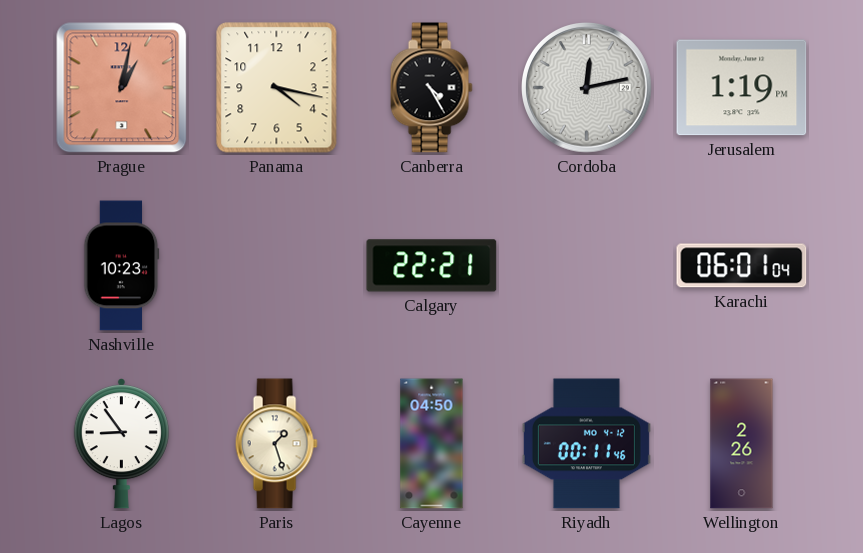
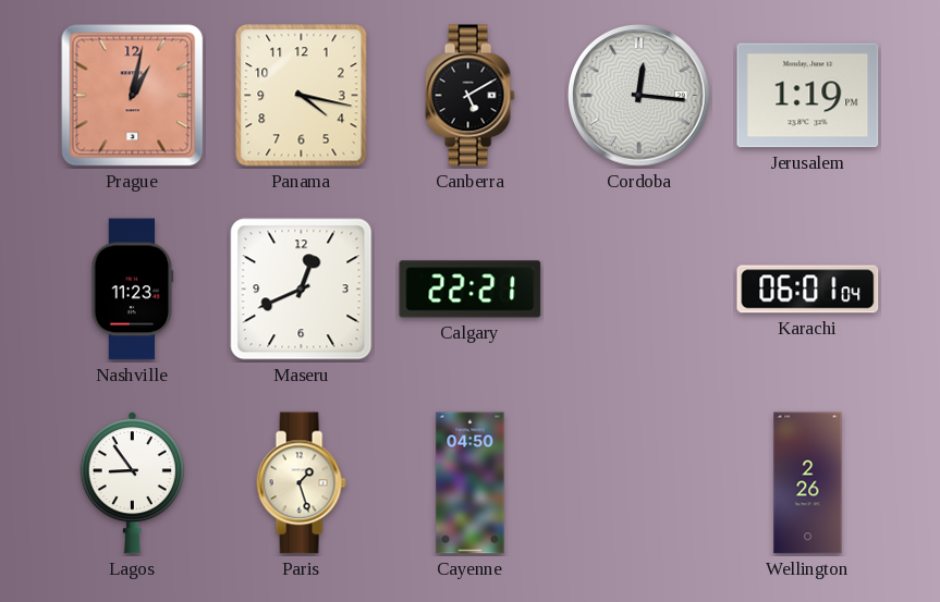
Canberra: 4:25 -> 5:10 (469, 96)
Cordoba: 12:13 -> 12:16 (639, 96)
Nashville: 10:23 -> 11:23 (133, 290)
Maseru: none -> 12:41 (302, 290)
Riyadh: 00:11 -> none (586, 444)
